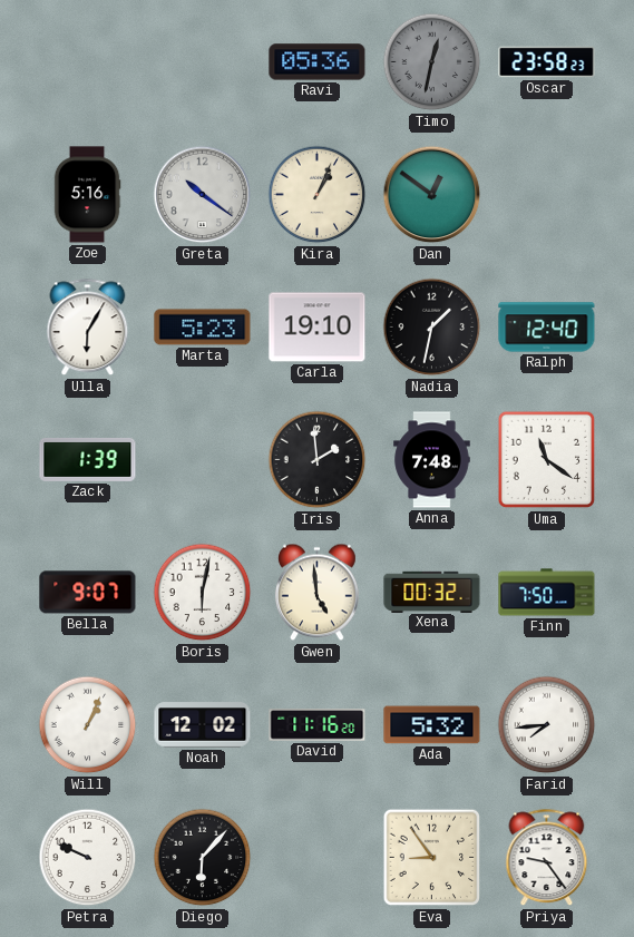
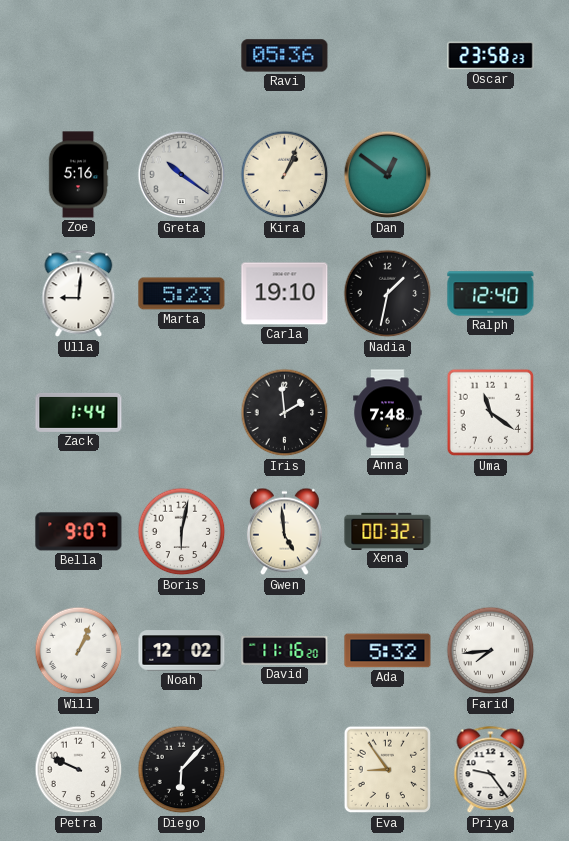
Timo: 12:32 -> none (432, 62)
Ulla: 6:05 -> 9:01 (79, 294)
Zack: 1:39 -> 1:44 (79, 412)
Finn: 7:50 -> none (547, 593)
